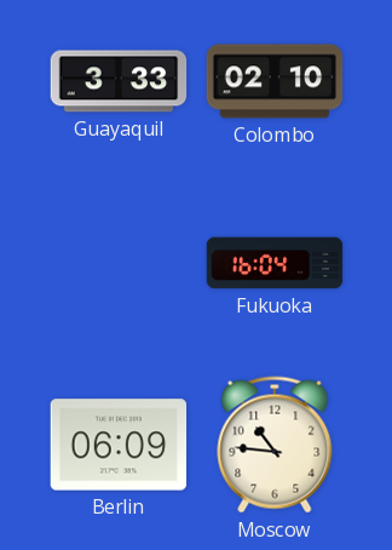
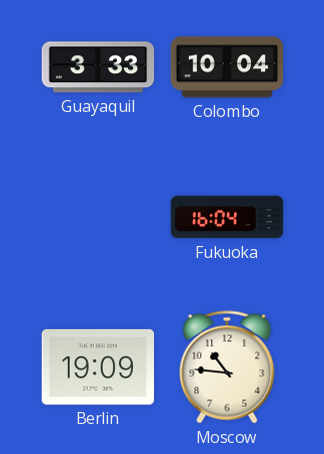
Colombo: 02:10 -> 10:04 (227, 67)
Berlin: 06:09 -> 19:09 (98, 367)
